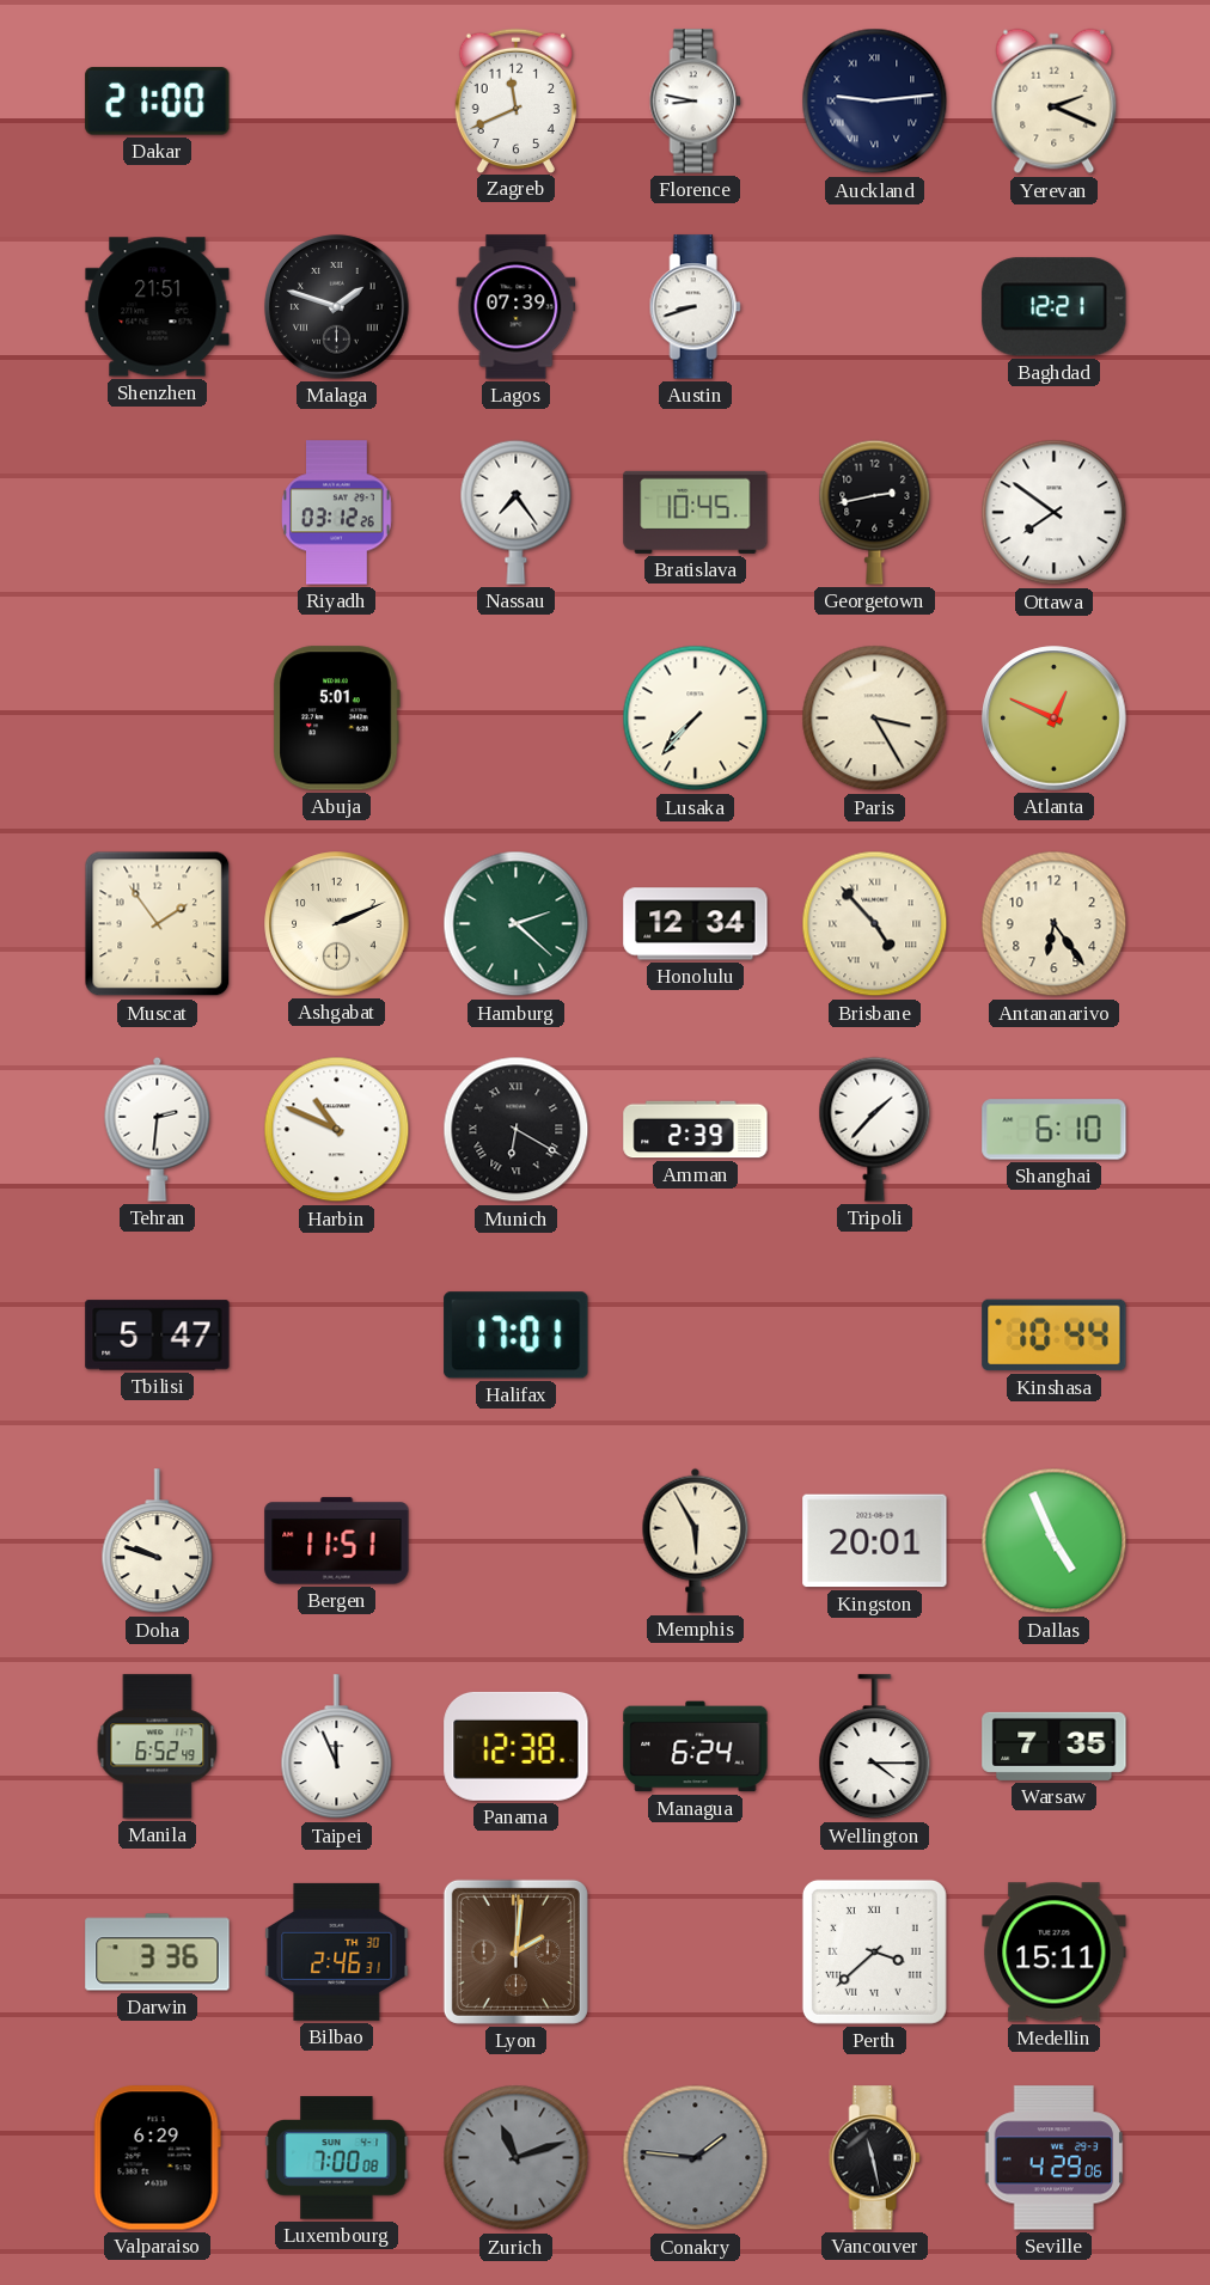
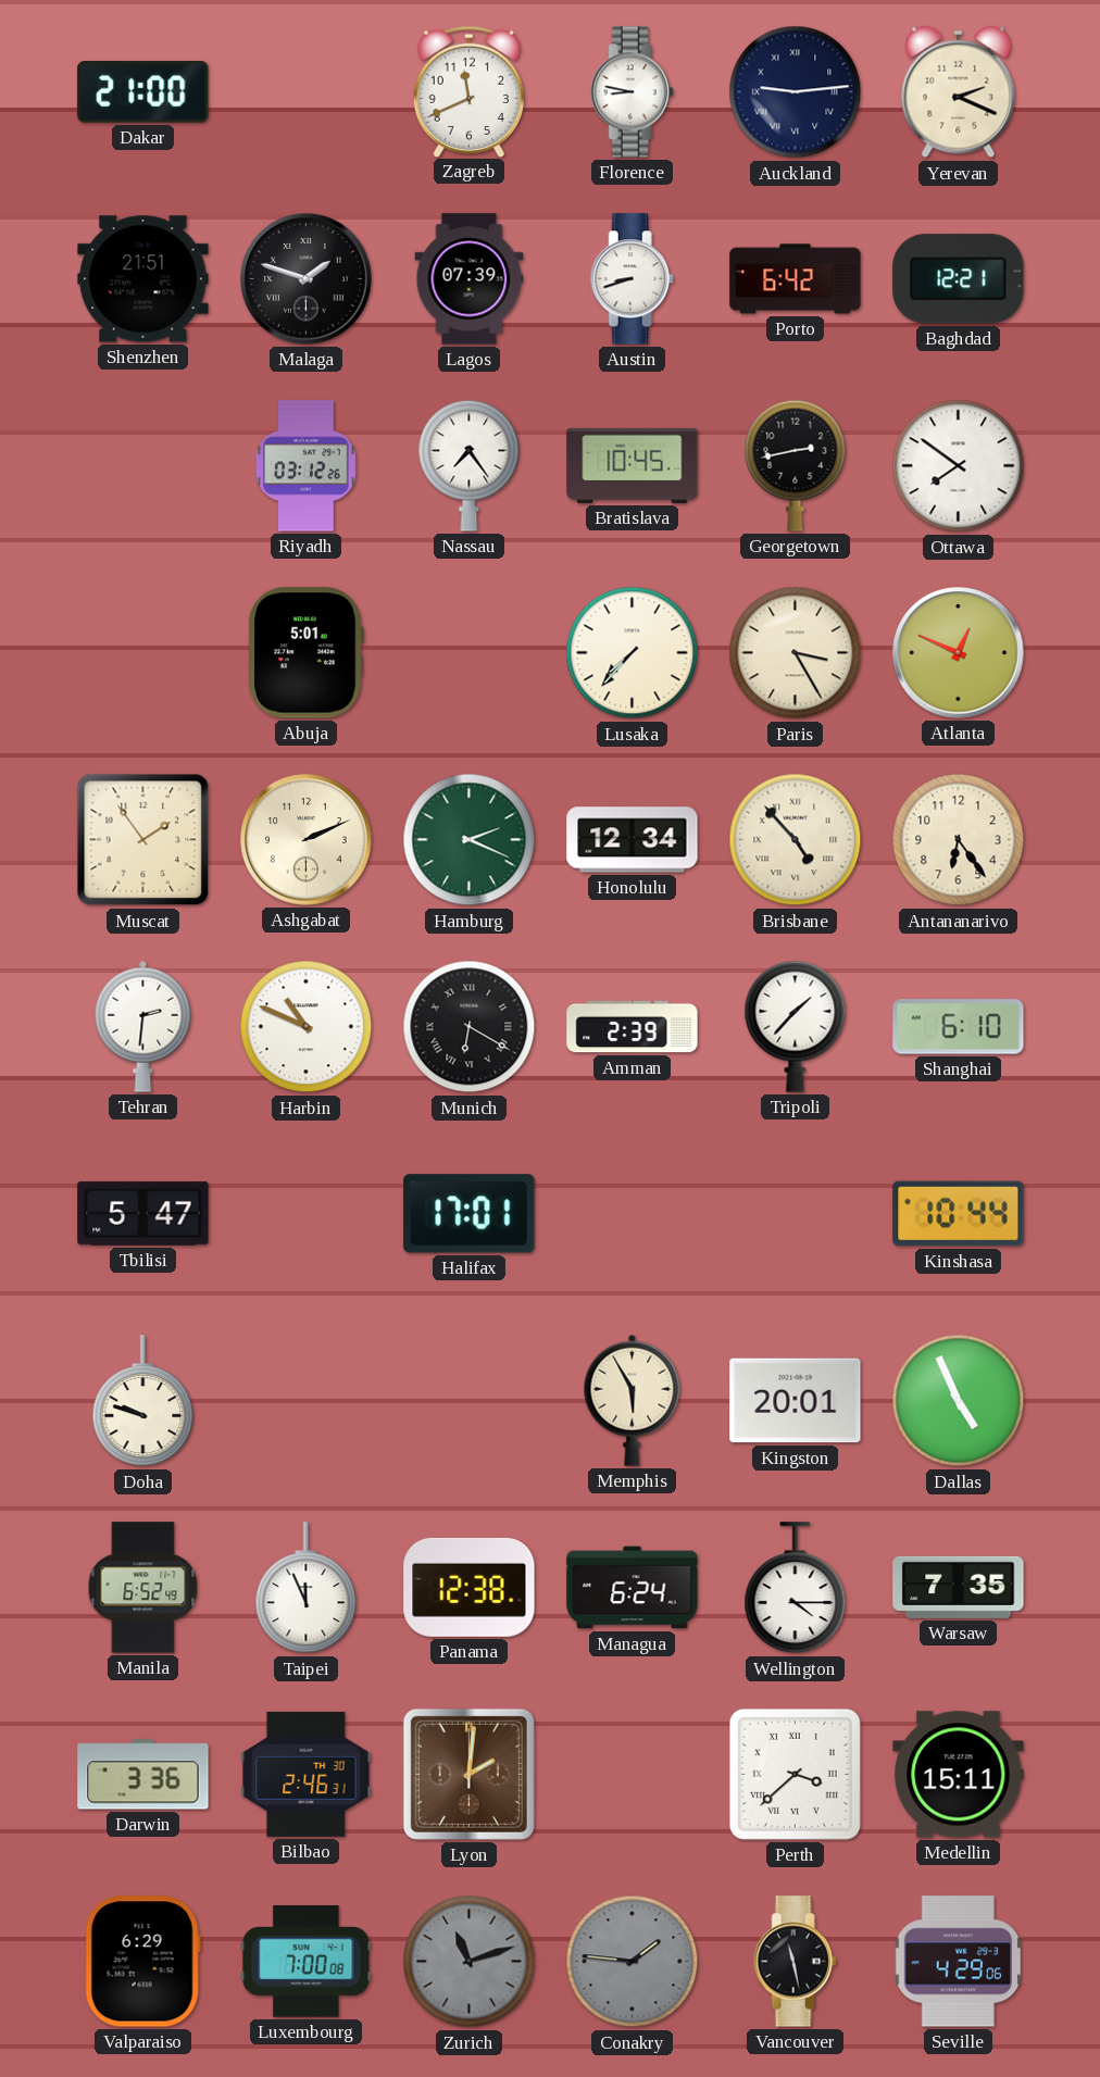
Porto: none -> 6:42 (796, 279)
Hamburg: 2:22 -> 2:19 (470, 840)
Bergen: 11:51 -> none (337, 1541)
